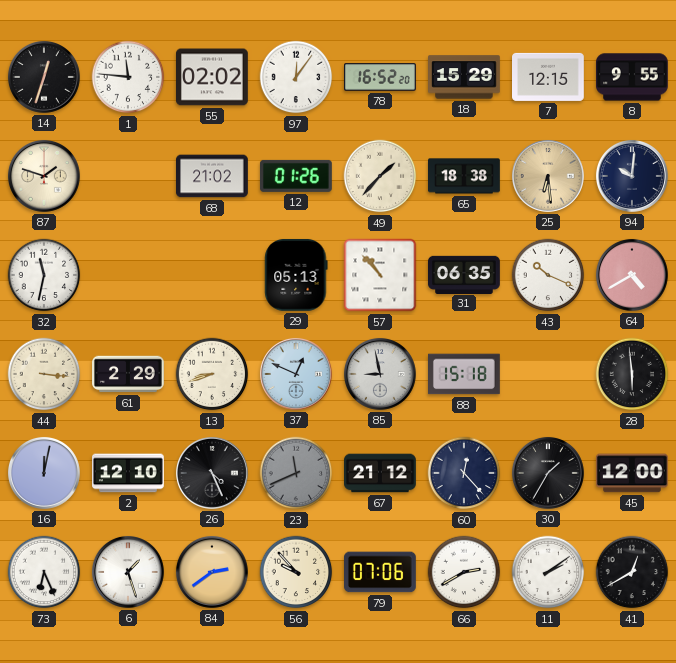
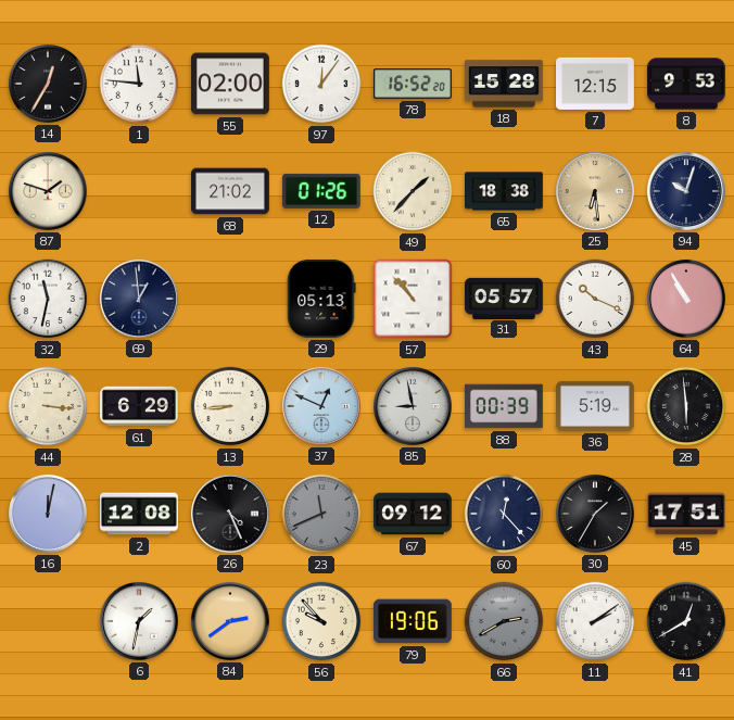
14: 12:33 -> 12:35 (48, 84)
55: 02:02 -> 02:00 (231, 84)
18: 15:29 -> 15:28 (505, 84)
8: 9:55 -> 9:53 (687, 84)
94: 10:01 -> 10:03 (686, 191)
69: none -> 12:59 (139, 299)
31: 06:35 -> 05:57 (505, 298)
64: 4:40 -> 10:55 (686, 299)
61: 2:29 -> 6:29 (139, 406)
13: 8:42 -> 8:44 (230, 406)
88: 15:18 -> 00:39 (505, 406)
36: none -> 5:19 (596, 406)
2: 12:10 -> 12:08 (140, 514)
67: 21:12 -> 09:12 (413, 514)
45: 12:00 -> 17:51 (687, 514)
73: 6:26 -> none (44, 572)
6: 1:27 -> 1:32 (139, 621)
79: 07:06 -> 19:06 (414, 621)
66 dial: white -> grey (504, 621)
